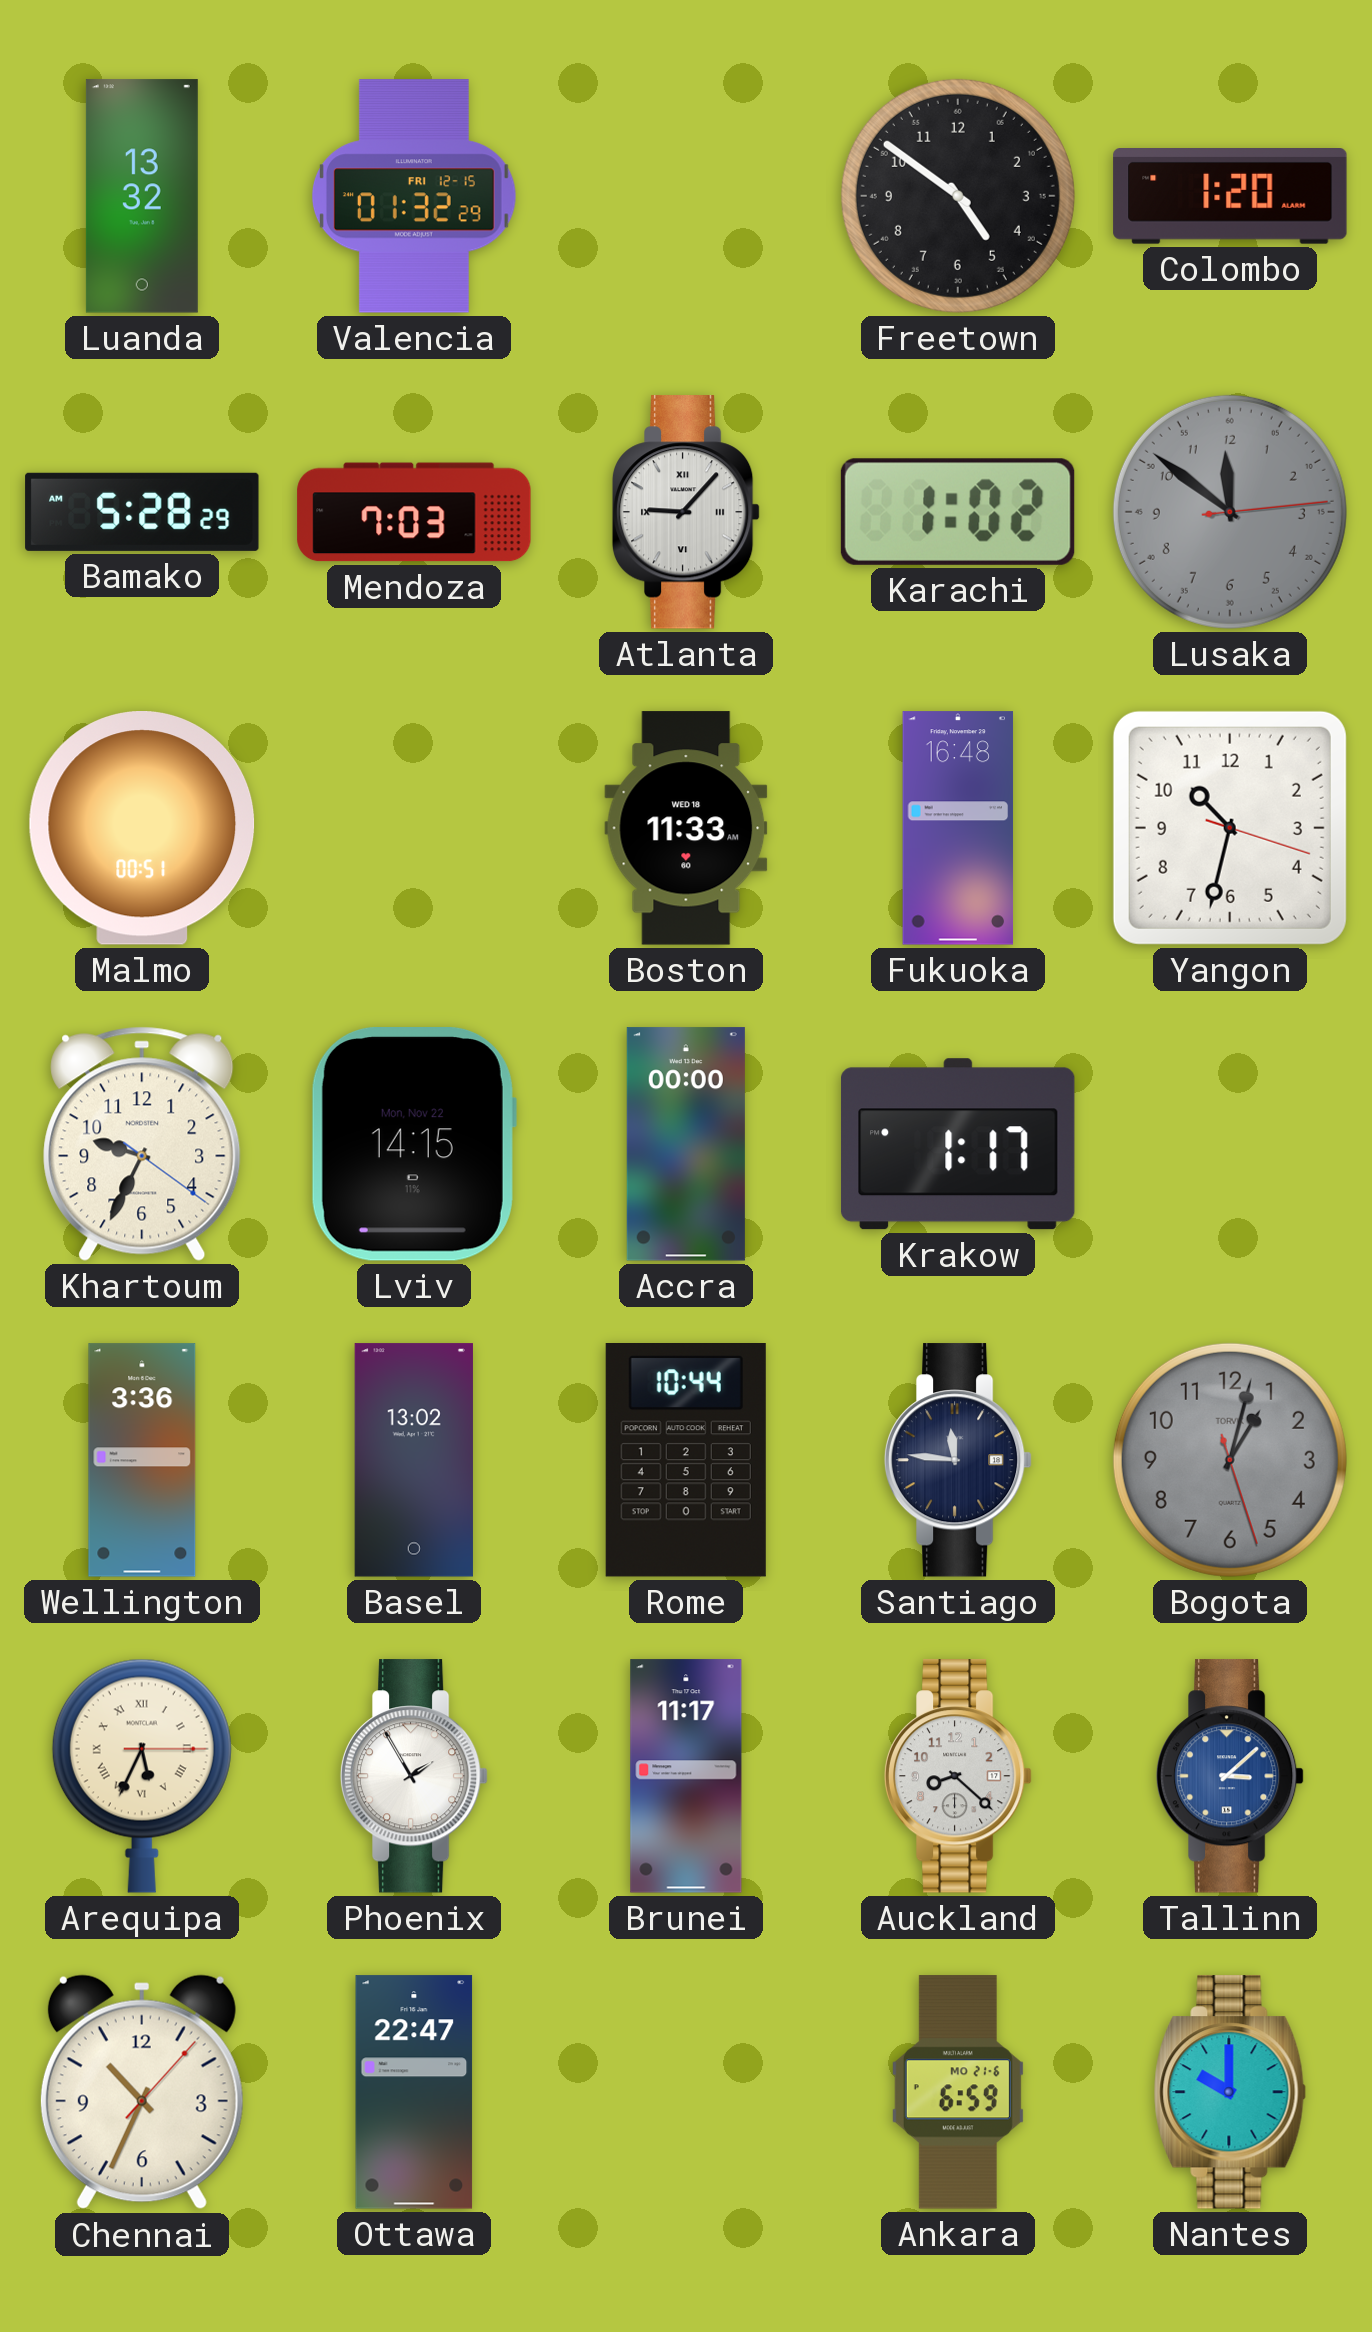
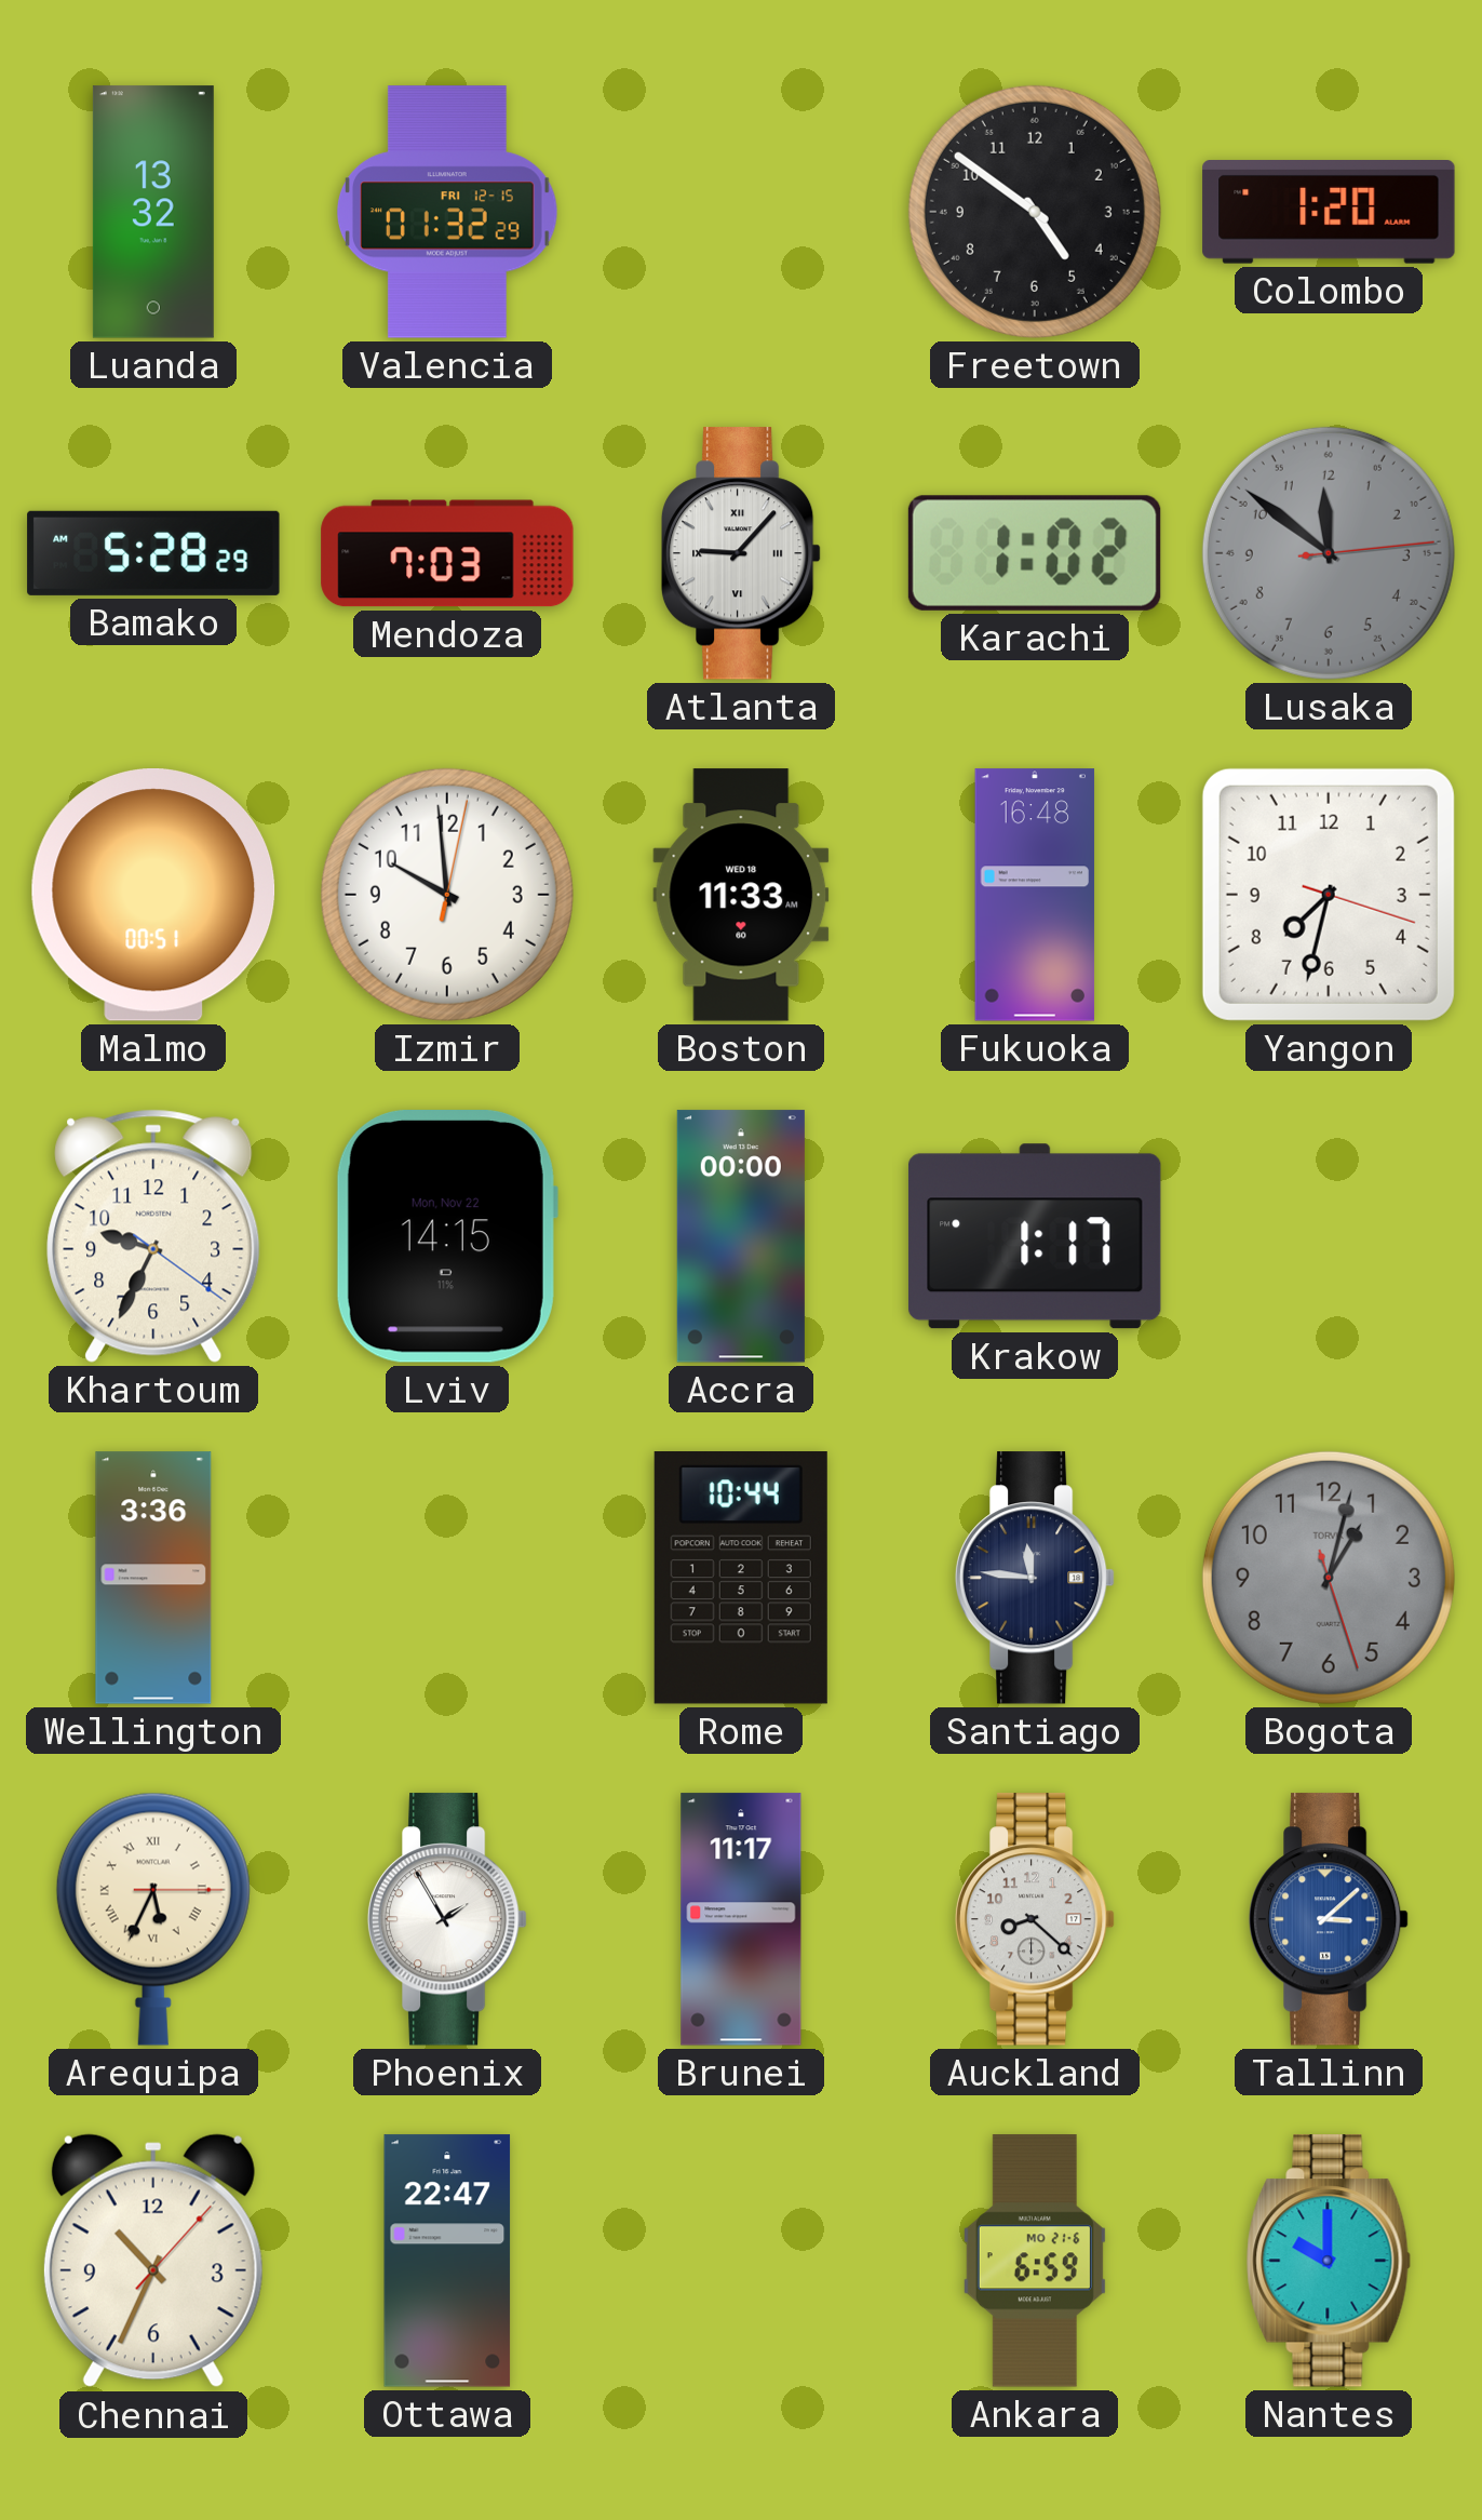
Izmir: none -> 9:59 (447, 895)
Yangon: 10:32 -> 7:32 (1329, 895)
Basel: 13:02 -> none (414, 1460)
